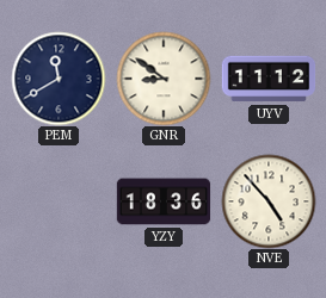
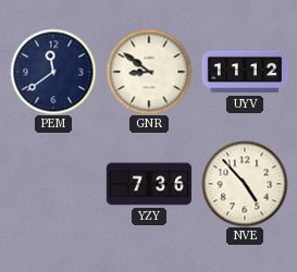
PEM: 11:40 -> 11:39 (53, 72)
YZY: 18:36 -> 7:36 (149, 184)
